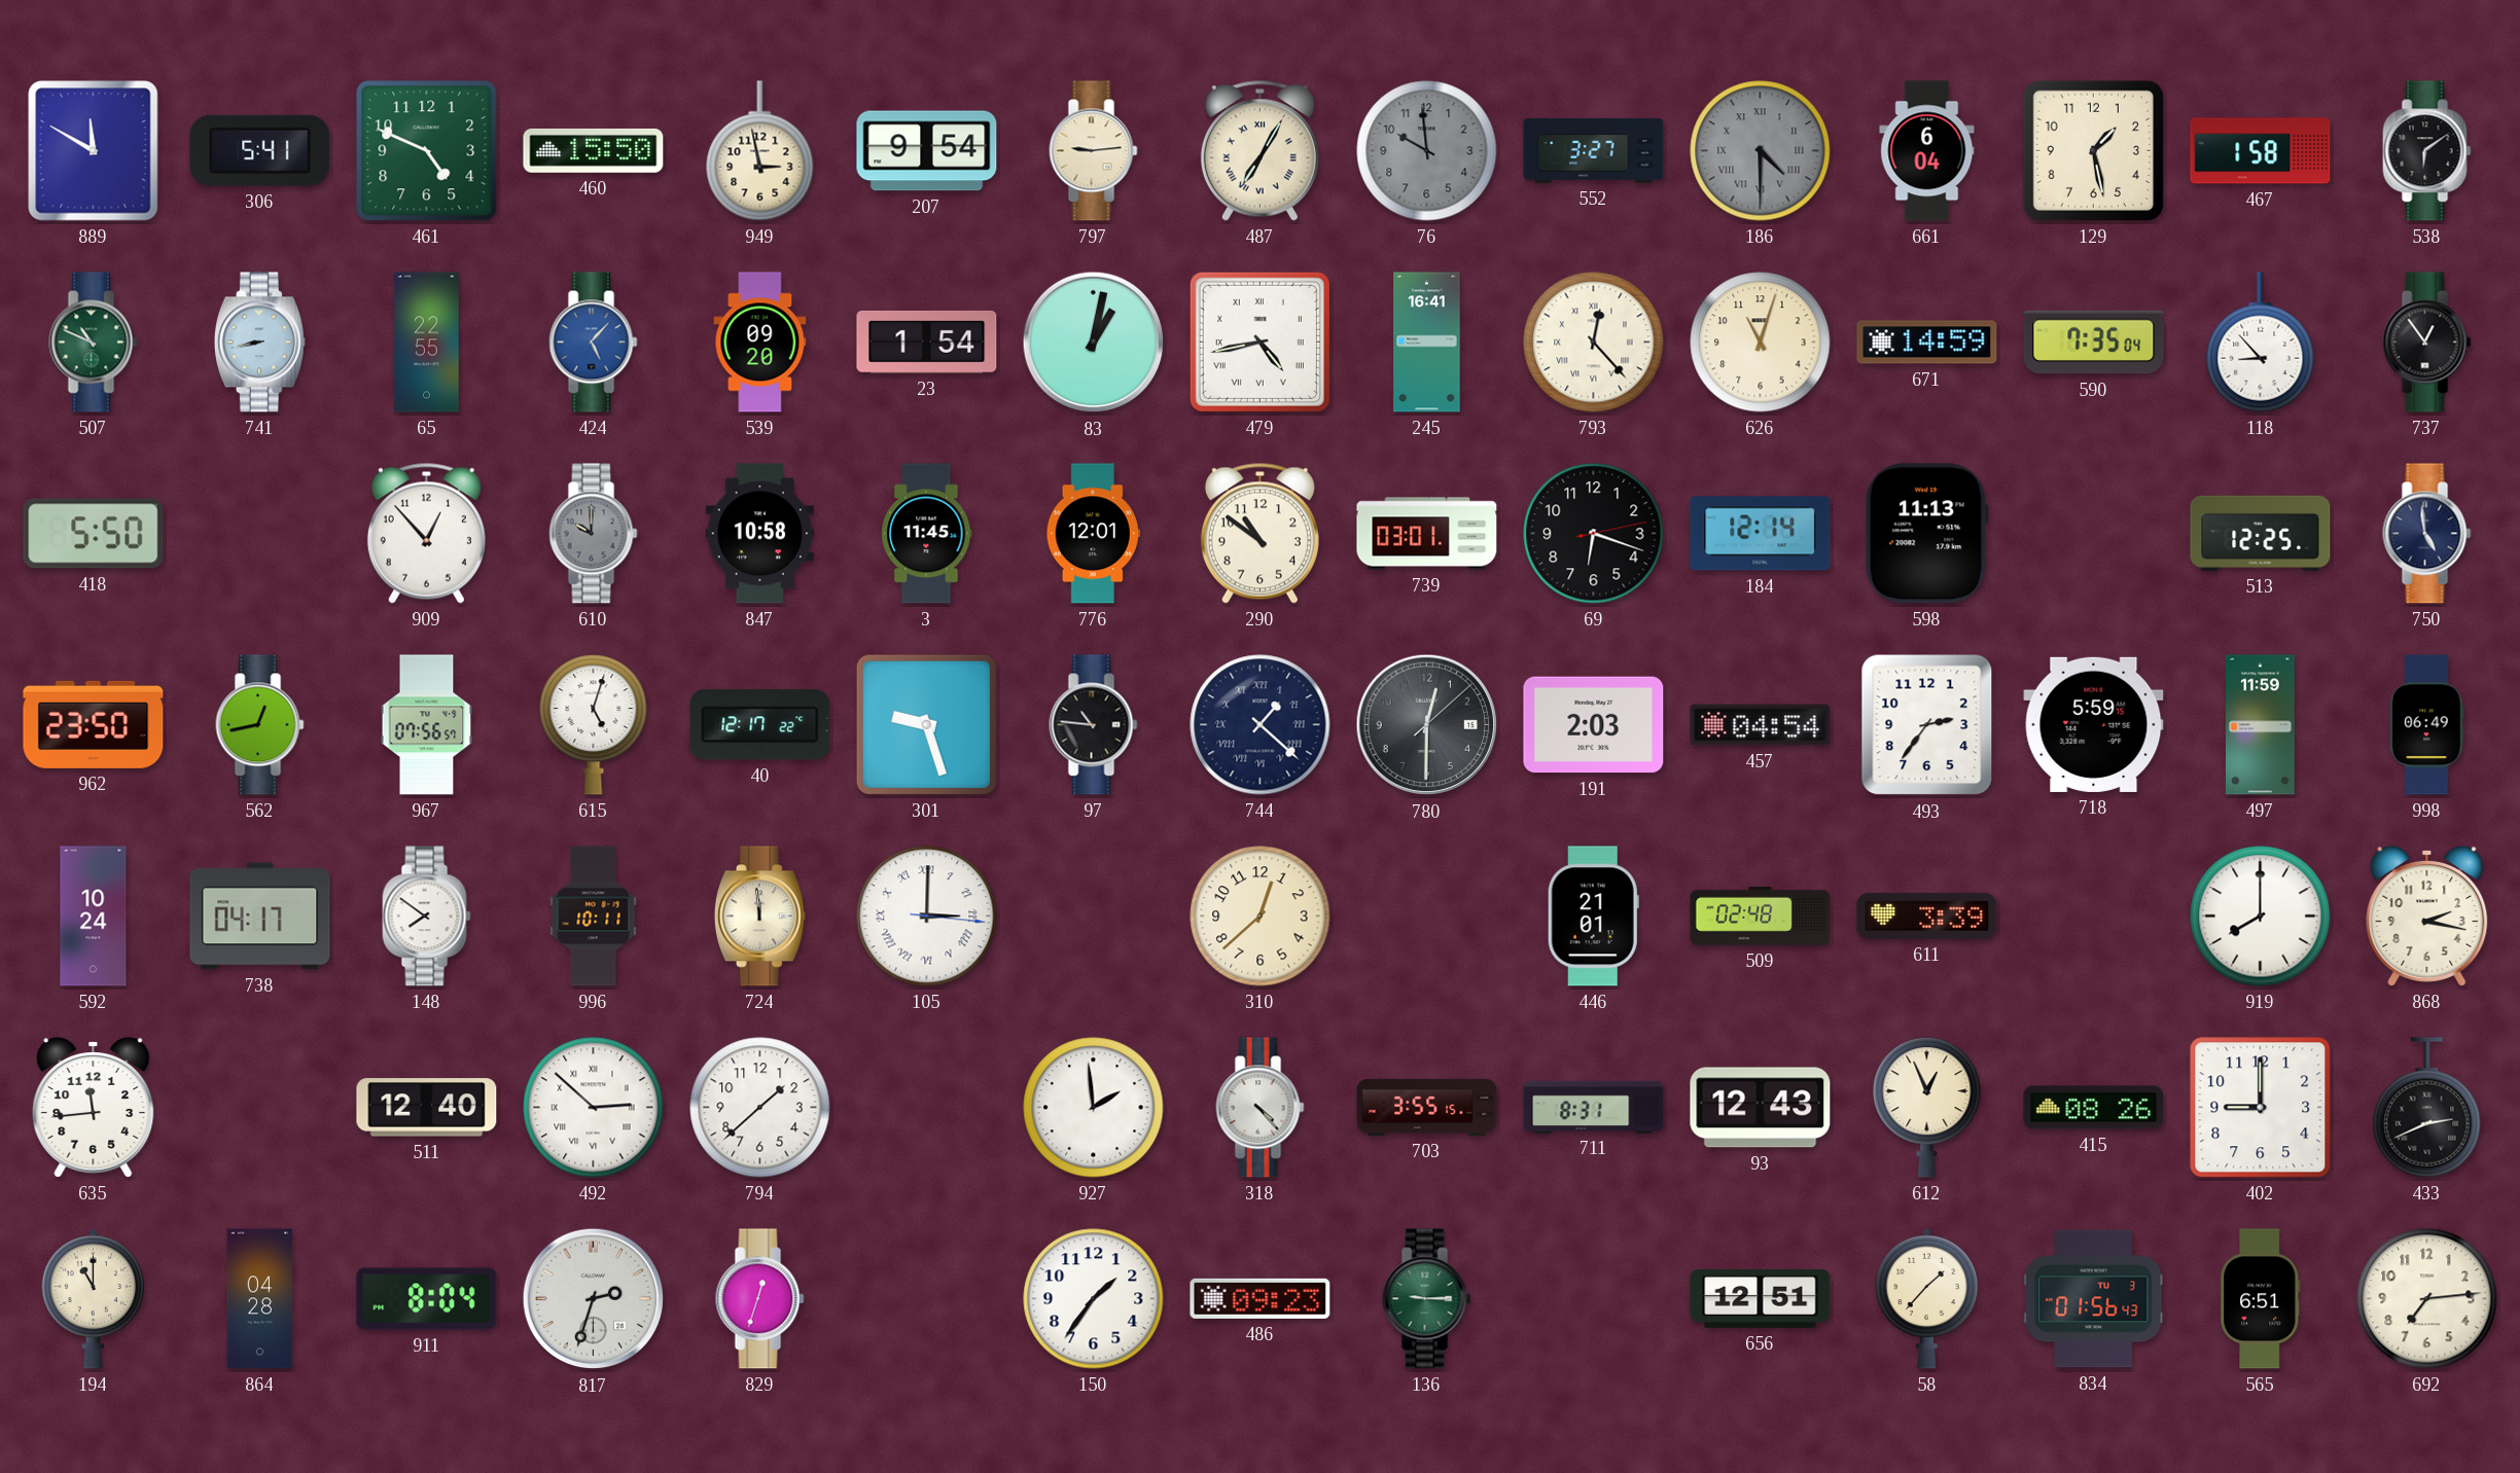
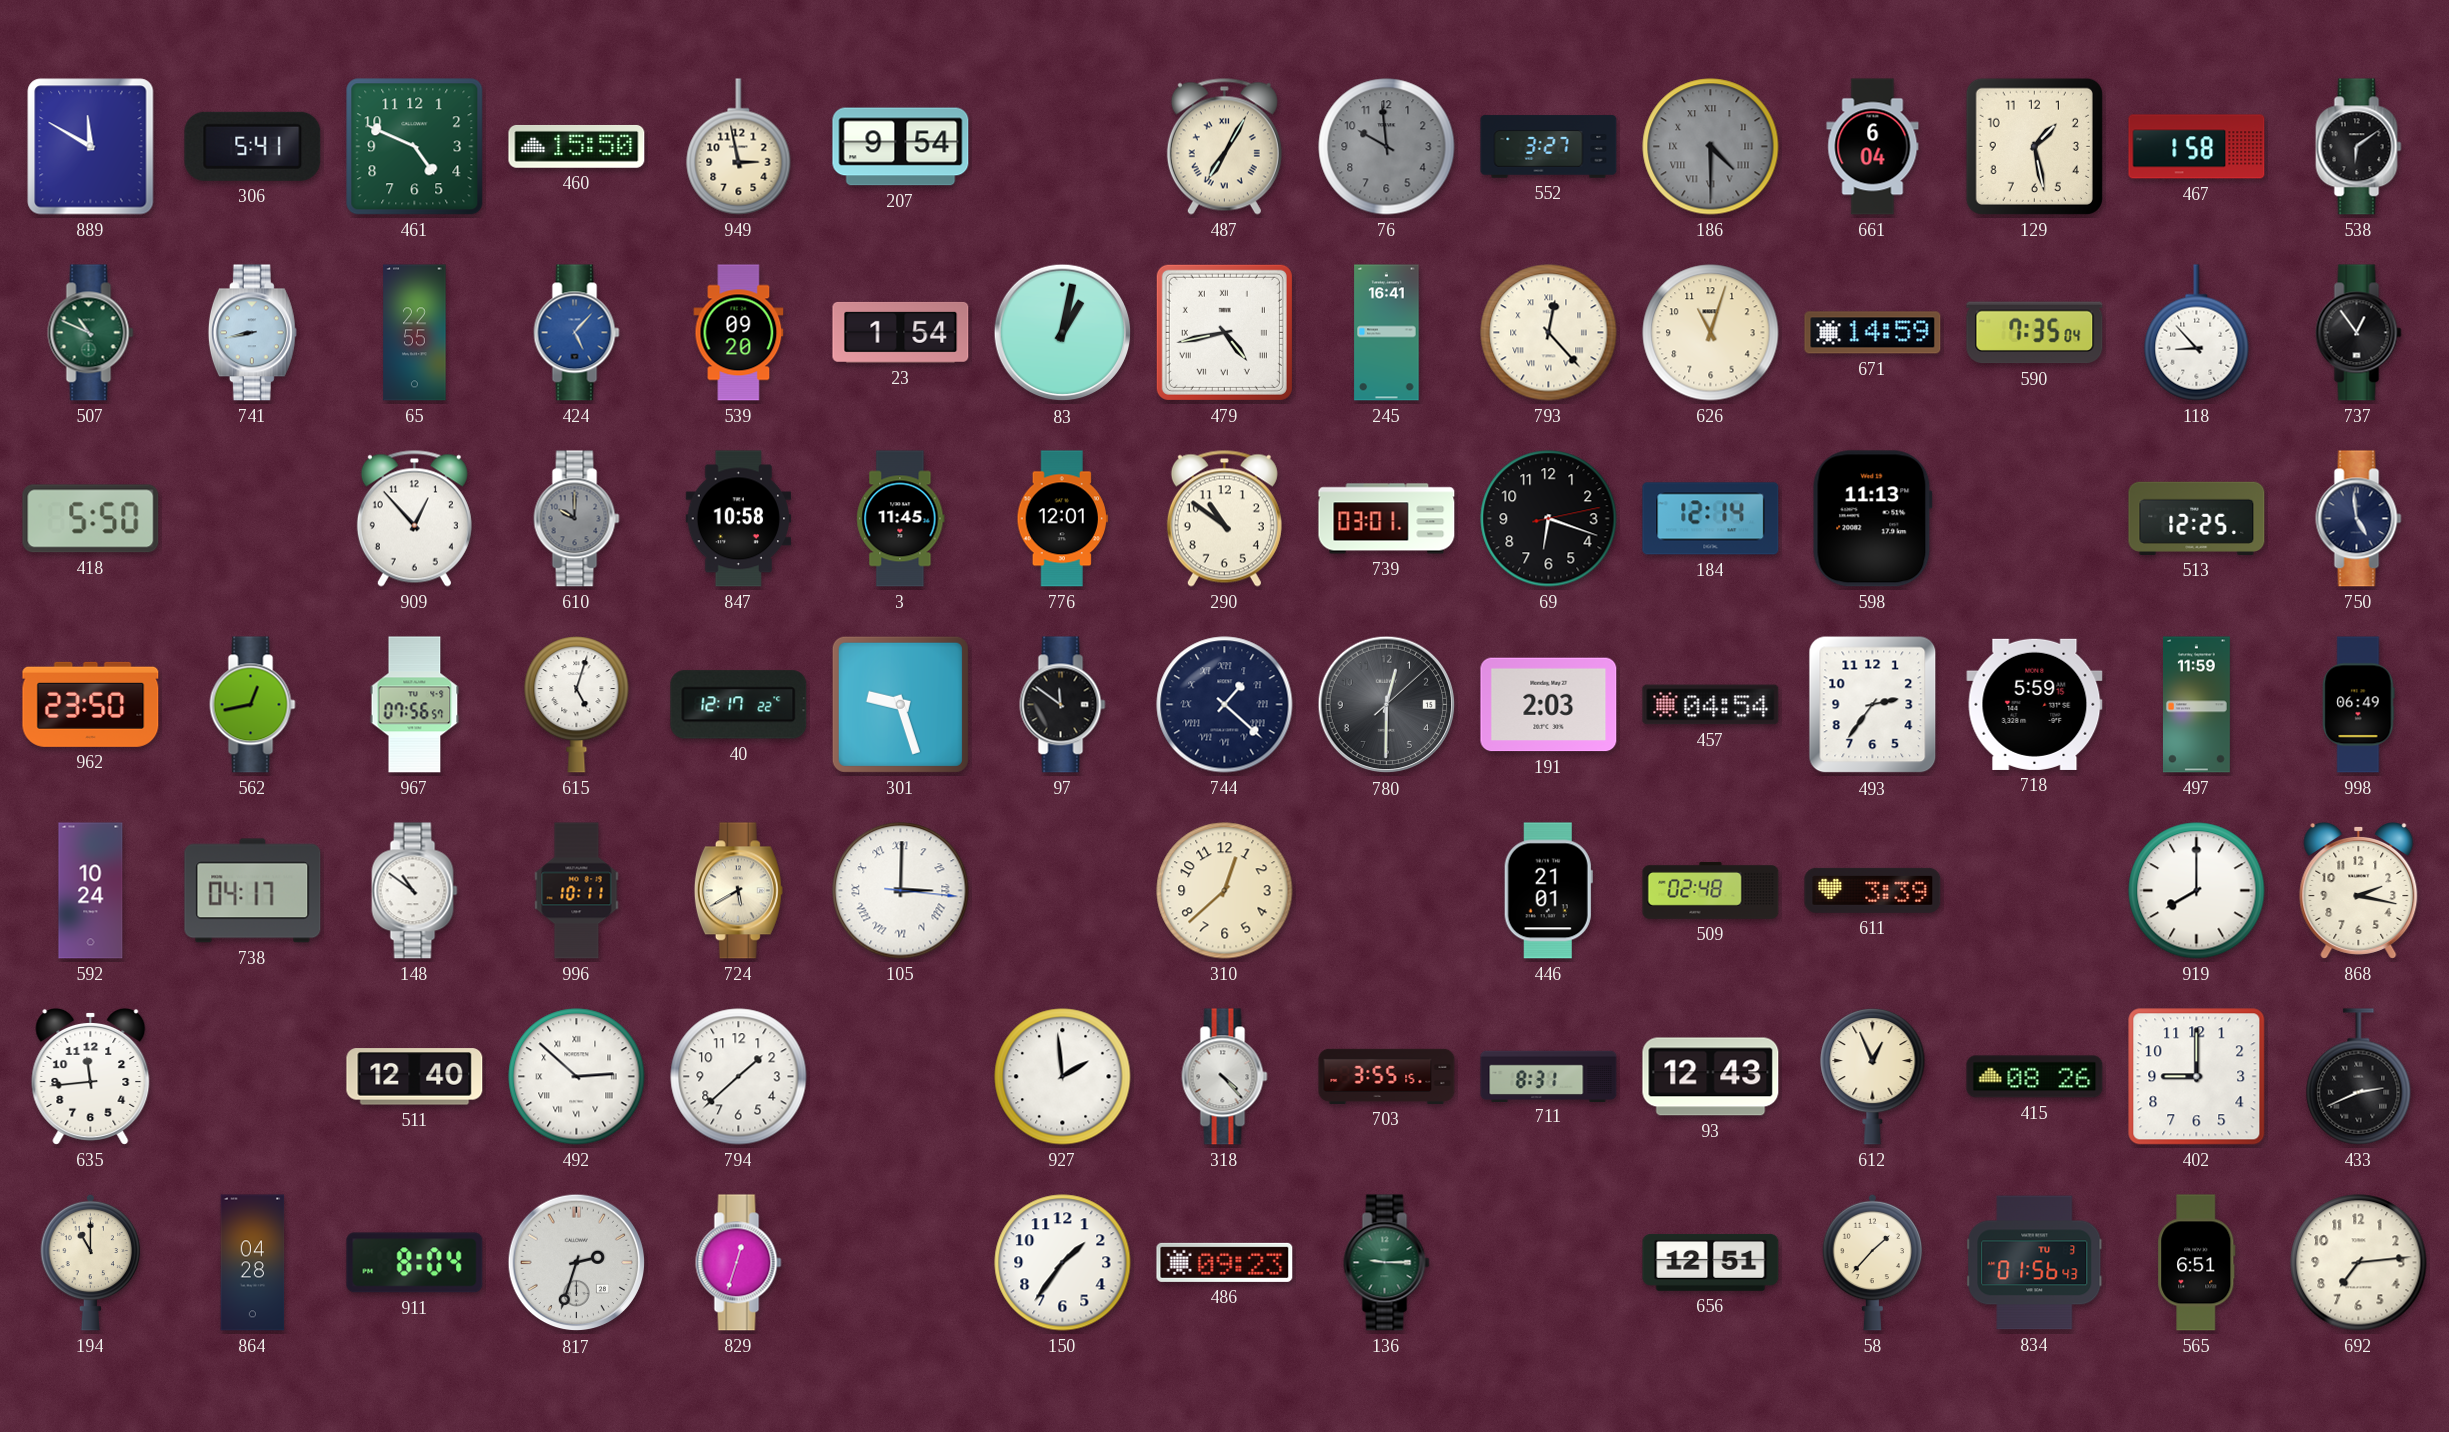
797: 9:14 -> none (1094, 151)
97: 10:46 -> 11:51 (1063, 705)
148: 7:51 -> 10:51 (415, 891)
724: 11:59 -> 5:40 (738, 891)
